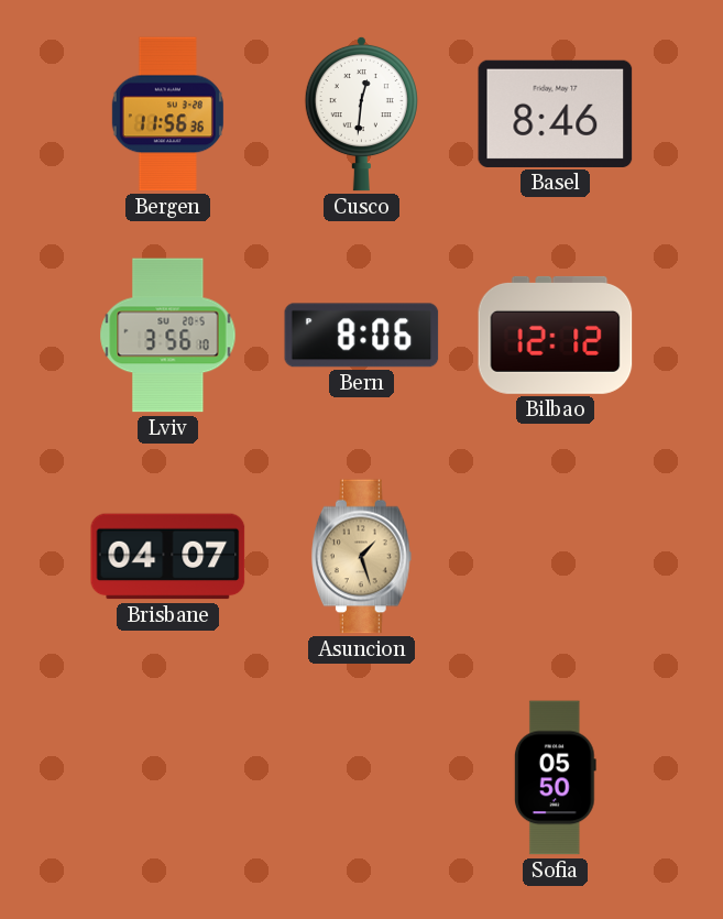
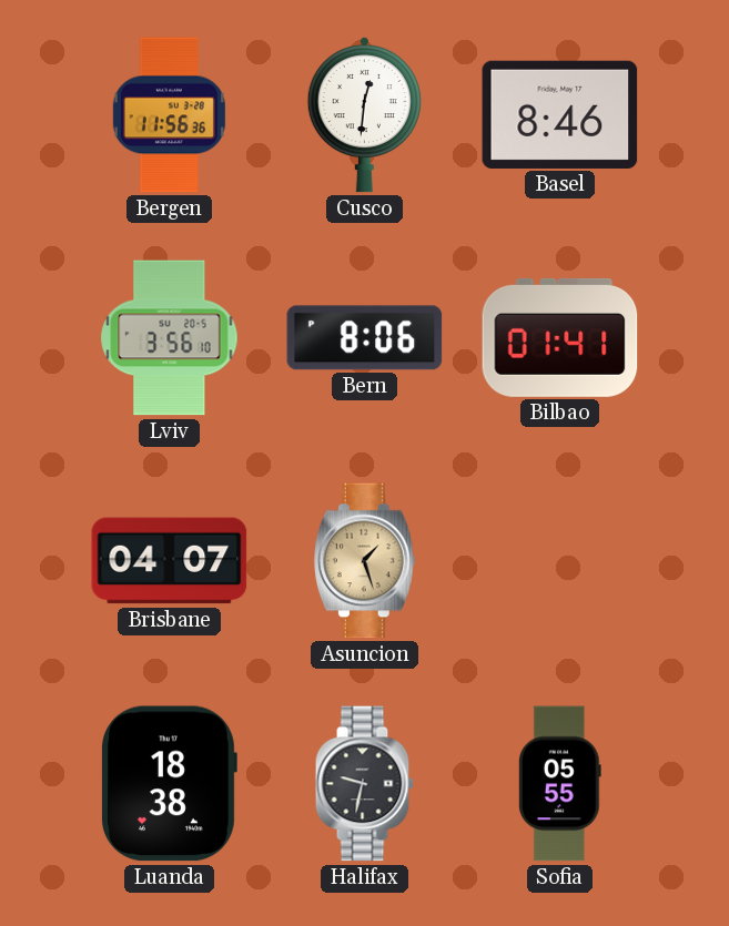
Bilbao: 12:12 -> 01:41 (560, 337)
Luanda: none -> 18:38 (170, 784)
Halifax: none -> 9:32 (364, 784)
Sofia: 05:50 -> 05:55 (559, 784)
